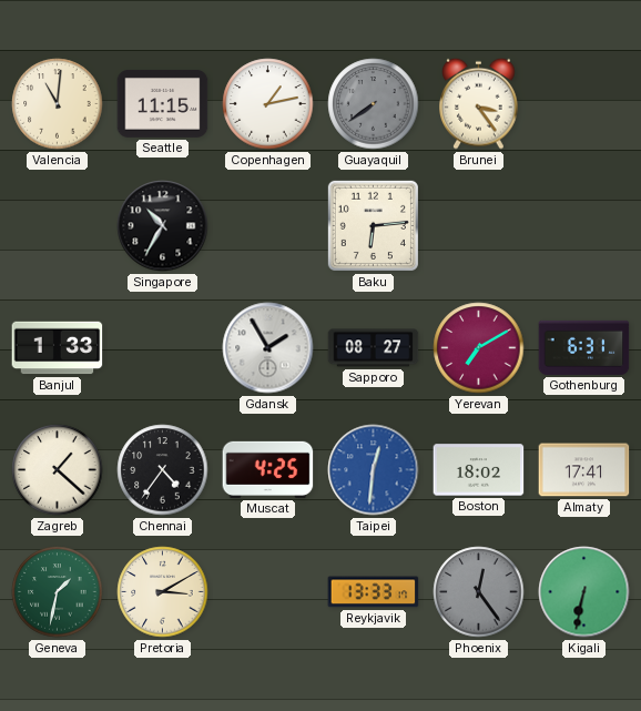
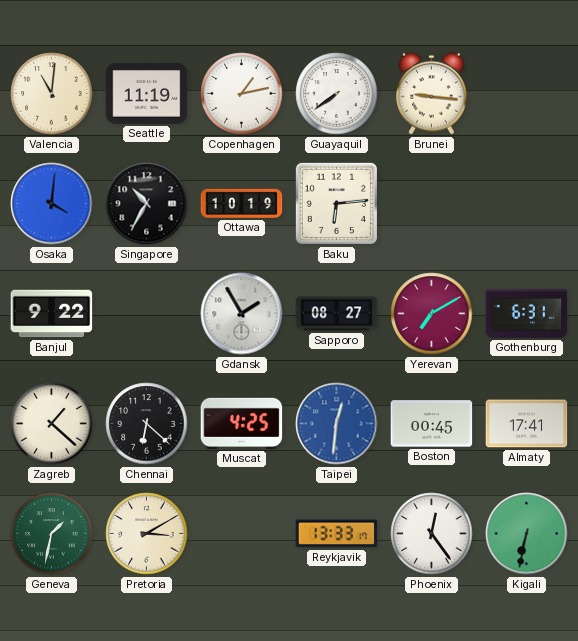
Seattle: 11:15 -> 11:19 (147, 94)
Guayaquil dial: grey -> white (337, 94)
Brunei: 3:24 -> 9:16 (432, 93)
Osaka: none -> 4:01 (52, 204)
Ottawa: none -> 10:19 (242, 203)
Banjul: 1:33 -> 9:22 (52, 314)
Chennai: 4:36 -> 6:22 (147, 424)
Boston: 18:02 -> 00:45 (432, 424)
Phoenix dial: grey -> white (432, 534)
